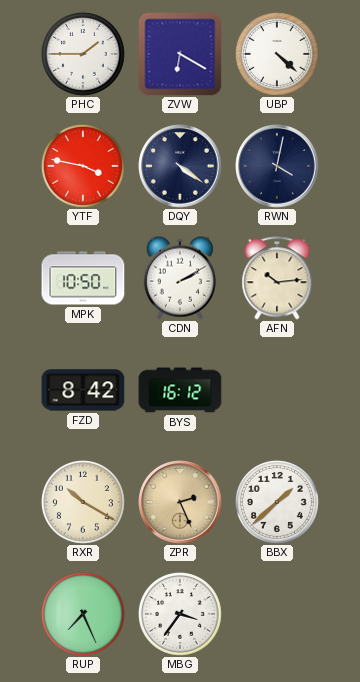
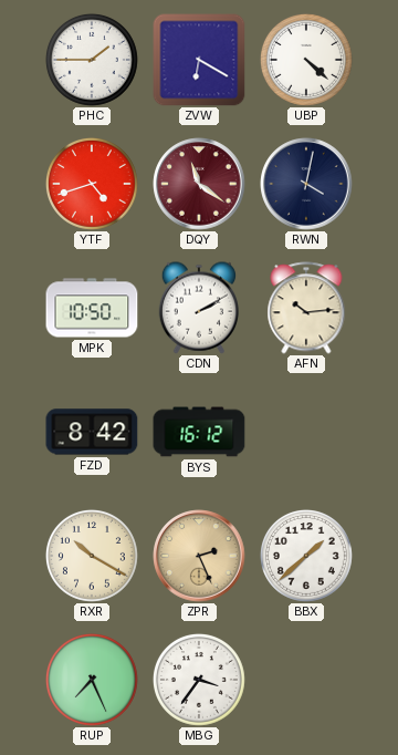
YTF: 3:47 -> 4:42 (92, 184)
DQY: 4:21 -> 11:21 (199, 184)
DQY dial: navy -> burgundy (199, 184)
